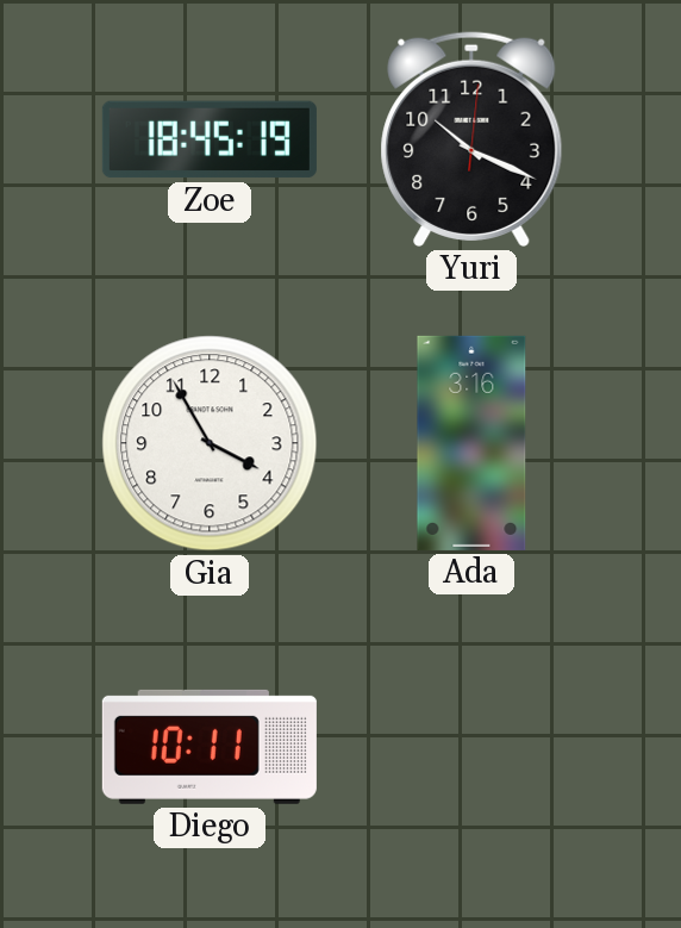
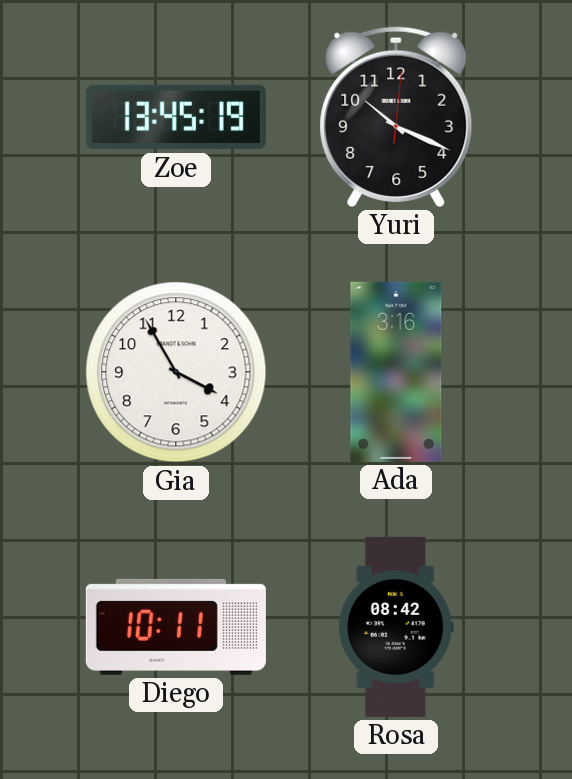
Zoe: 18:45 -> 13:45 (176, 117)
Rosa: none -> 08:42 (396, 627)
